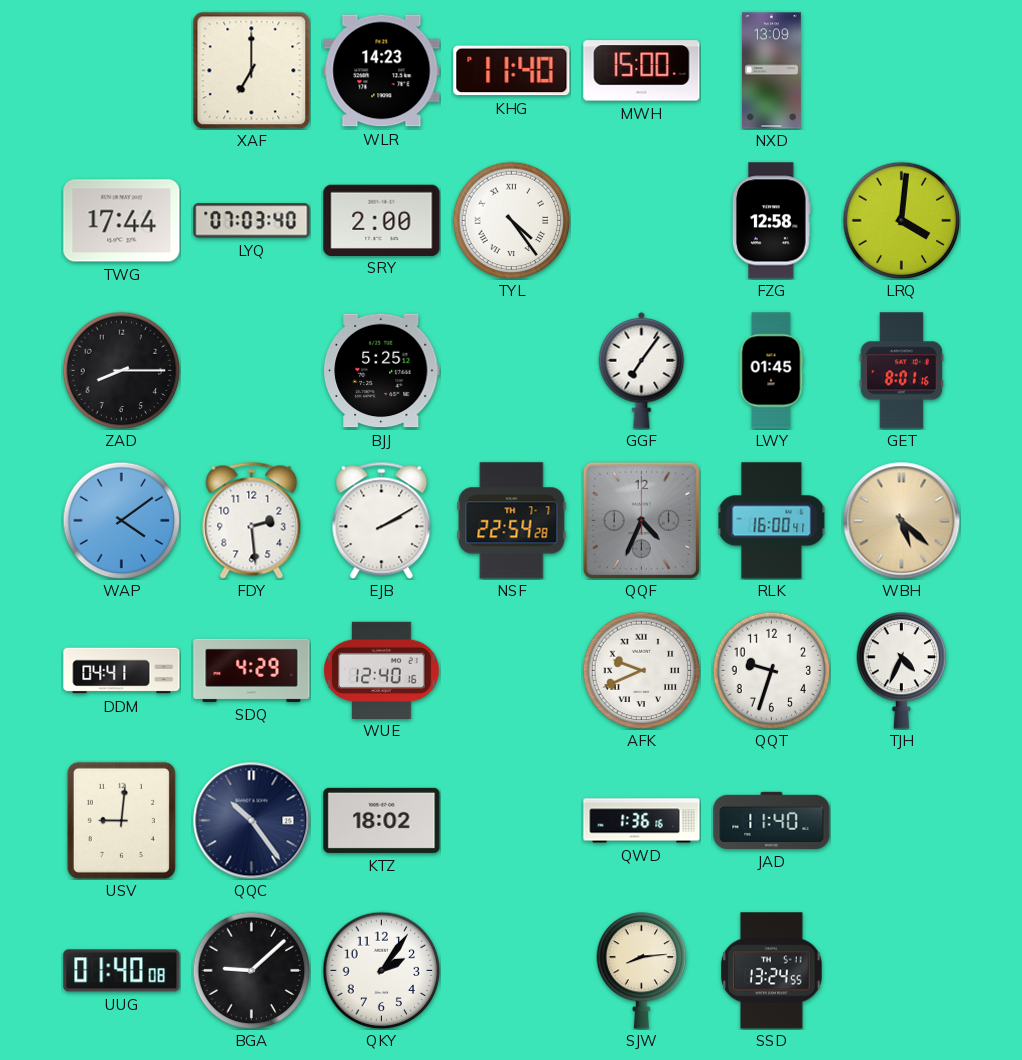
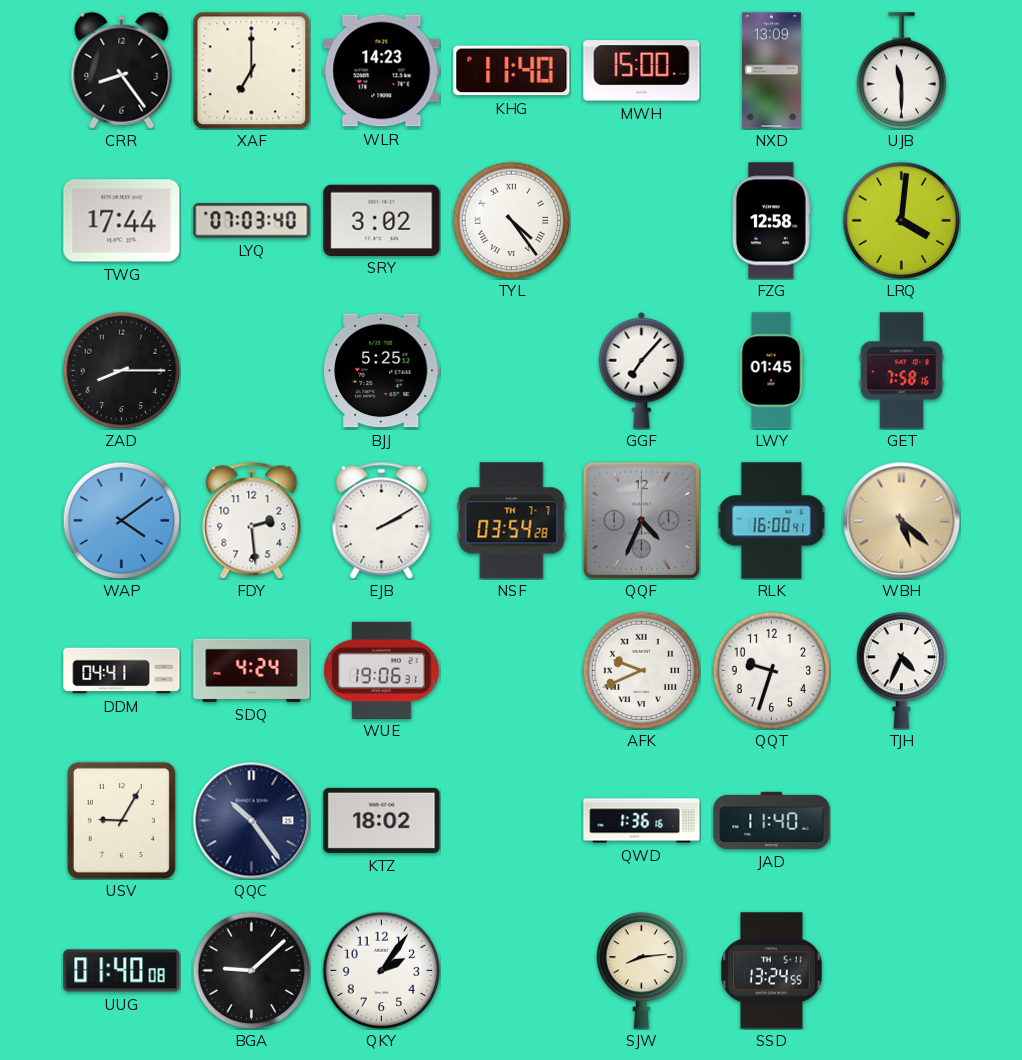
CRR: none -> 8:24 (122, 70)
UJB: none -> 11:30 (902, 71)
SRY: 2:00 -> 3:02 (382, 220)
GGF: 7:06 -> 7:07 (642, 370)
GET: 8:01 -> 7:58 (901, 371)
NSF: 22:54 -> 03:54 (512, 521)
SDQ: 4:29 -> 4:24 (252, 670)
WUE: 12:40 -> 19:06 (382, 670)
USV: 9:01 -> 9:05 (121, 820)
